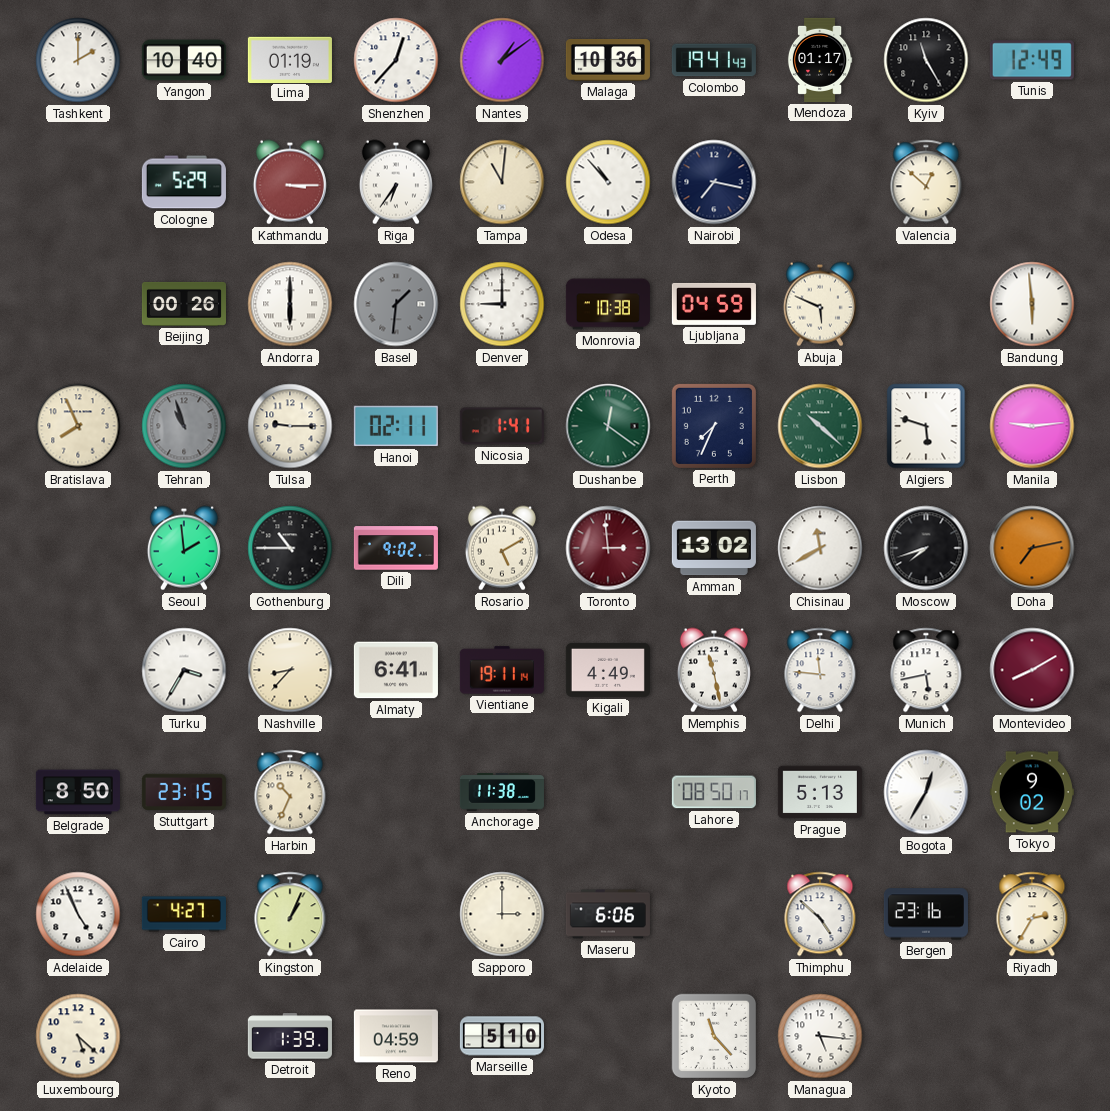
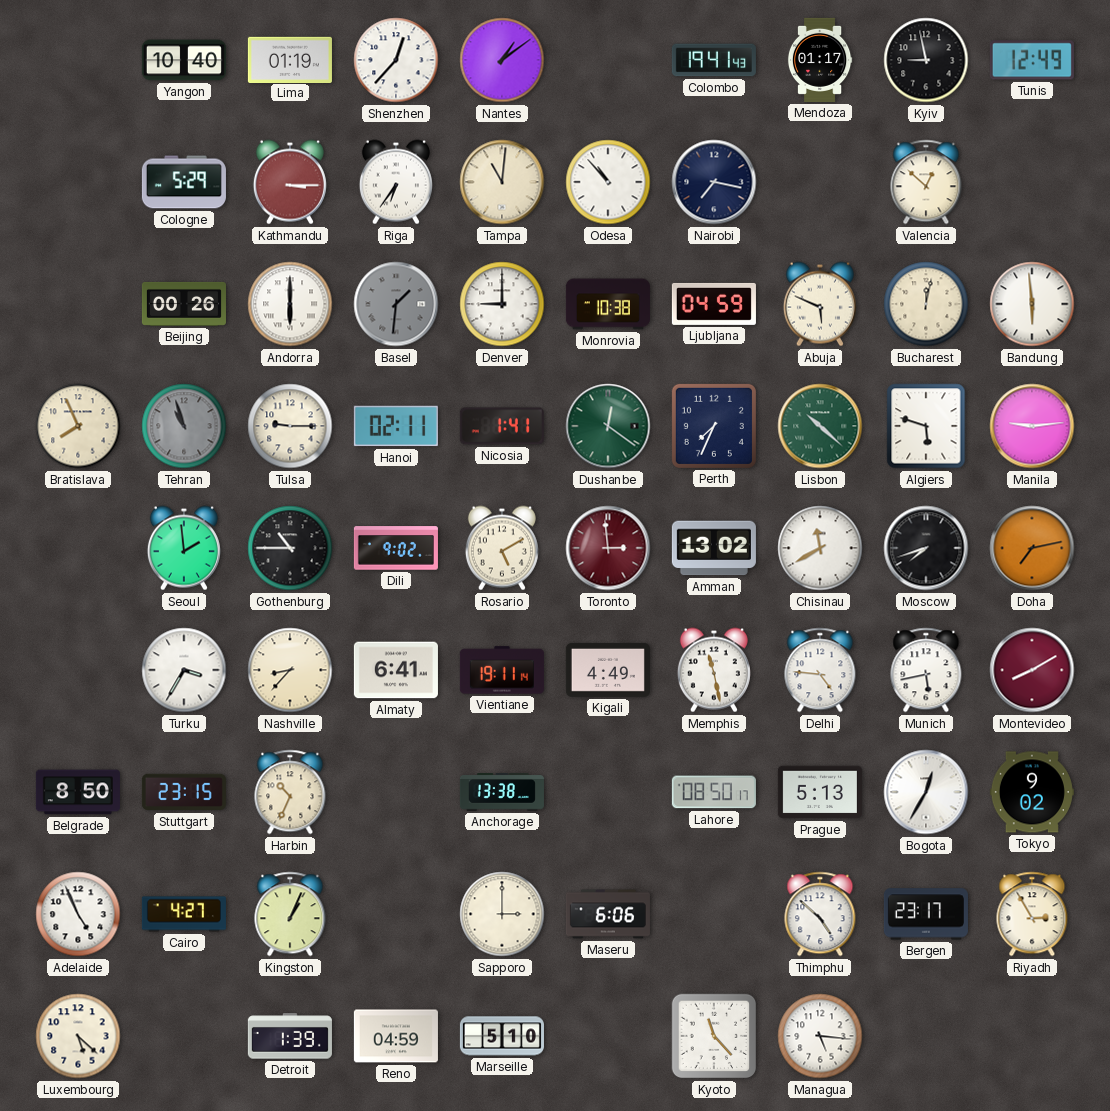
Tashkent: 2:00 -> none (78, 60)
Malaga: 10:36 -> none (608, 60)
Kyiv: 11:25 -> 8:58 (926, 60)
Bucharest: none -> 12:02 (926, 304)
Delhi: 11:46 -> 4:46 (820, 670)
Anchorage: 11:38 -> 13:38 (502, 793)
Bergen: 23:16 -> 23:17 (926, 914)
Riyadh: 2:35 -> 2:55 (1032, 914)
